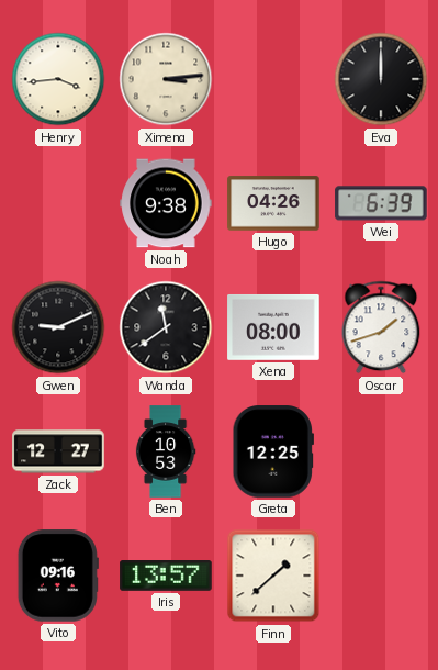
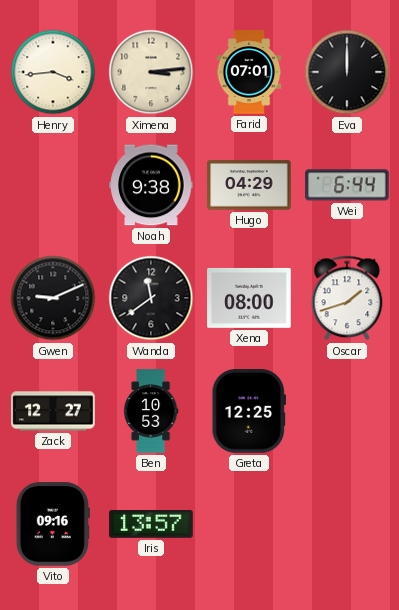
Farid: none -> 07:01 (249, 72)
Hugo: 04:26 -> 04:29 (249, 185)
Wei: 6:39 -> 6:44 (347, 185)
Finn: 1:38 -> none (273, 576)
